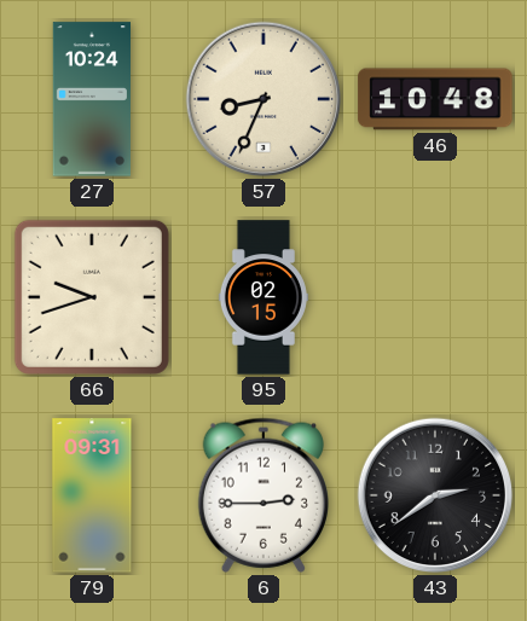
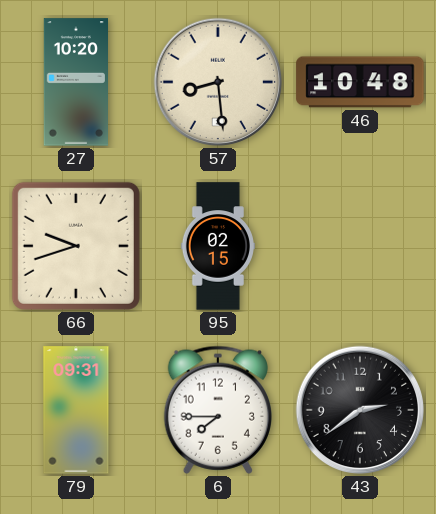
27: 10:24 -> 10:20 (75, 82)
57: 8:34 -> 8:29 (218, 82)
6: 2:45 -> 7:45 (217, 410)
